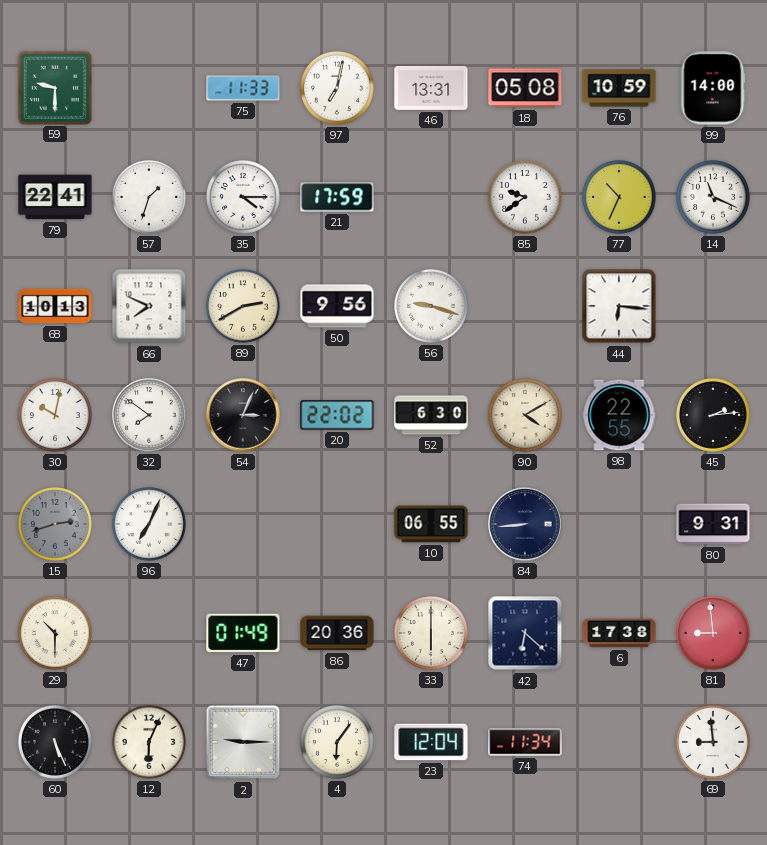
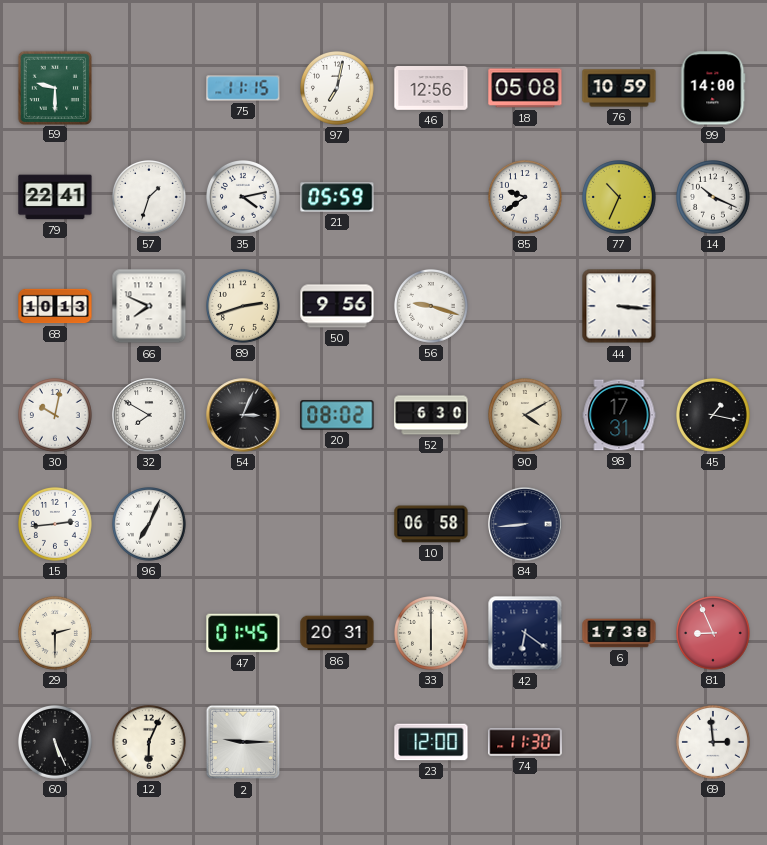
75: 11:33 -> 11:15 (243, 88)
46: 13:31 -> 12:56 (431, 89)
35: 4:15 -> 4:13 (244, 198)
21: 17:59 -> 05:59 (337, 197)
14: 11:19 -> 10:19 (714, 198)
89: 2:40 -> 2:42 (244, 307)
44: 6:16 -> 3:16 (619, 306)
32: 7:51 -> 7:50 (149, 415)
20: 22:02 -> 08:02 (337, 415)
98: 22:55 -> 17:31 (619, 415)
45: 2:14 -> 1:17 (714, 416)
15: 2:42 -> 2:44 (56, 525)
15 dial: grey -> white (56, 525)
10: 06:55 -> 06:58 (431, 524)
80: 9:31 -> none (713, 524)
29: 10:30 -> 2:30 (56, 634)
47: 01:49 -> 01:45 (243, 633)
86: 20:36 -> 20:31 (337, 633)
42: 6:22 -> 6:21 (525, 633)
81: 8:59 -> 8:56 (714, 634)
4: 6:06 -> none (338, 743)
23: 12:04 -> 12:00 (431, 742)
74: 11:34 -> 11:30 (525, 742)
69: 8:59 -> 2:59 (714, 743)
